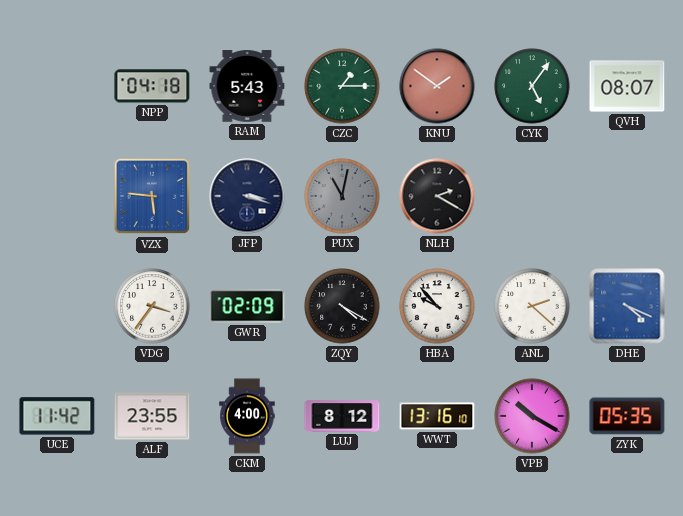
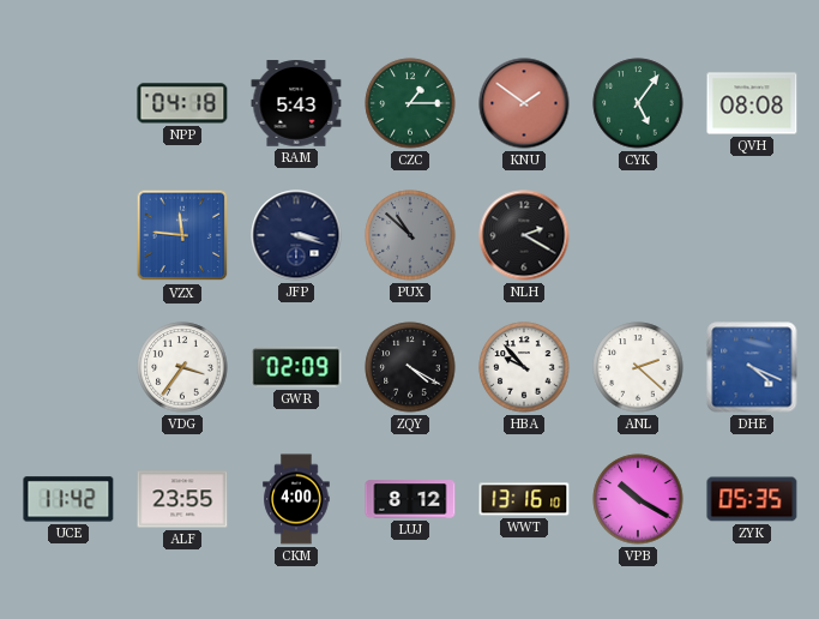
QVH: 08:07 -> 08:08 (752, 103)
VZX: 5:46 -> 11:46 (182, 235)
PUX: 11:02 -> 10:52 (410, 235)
